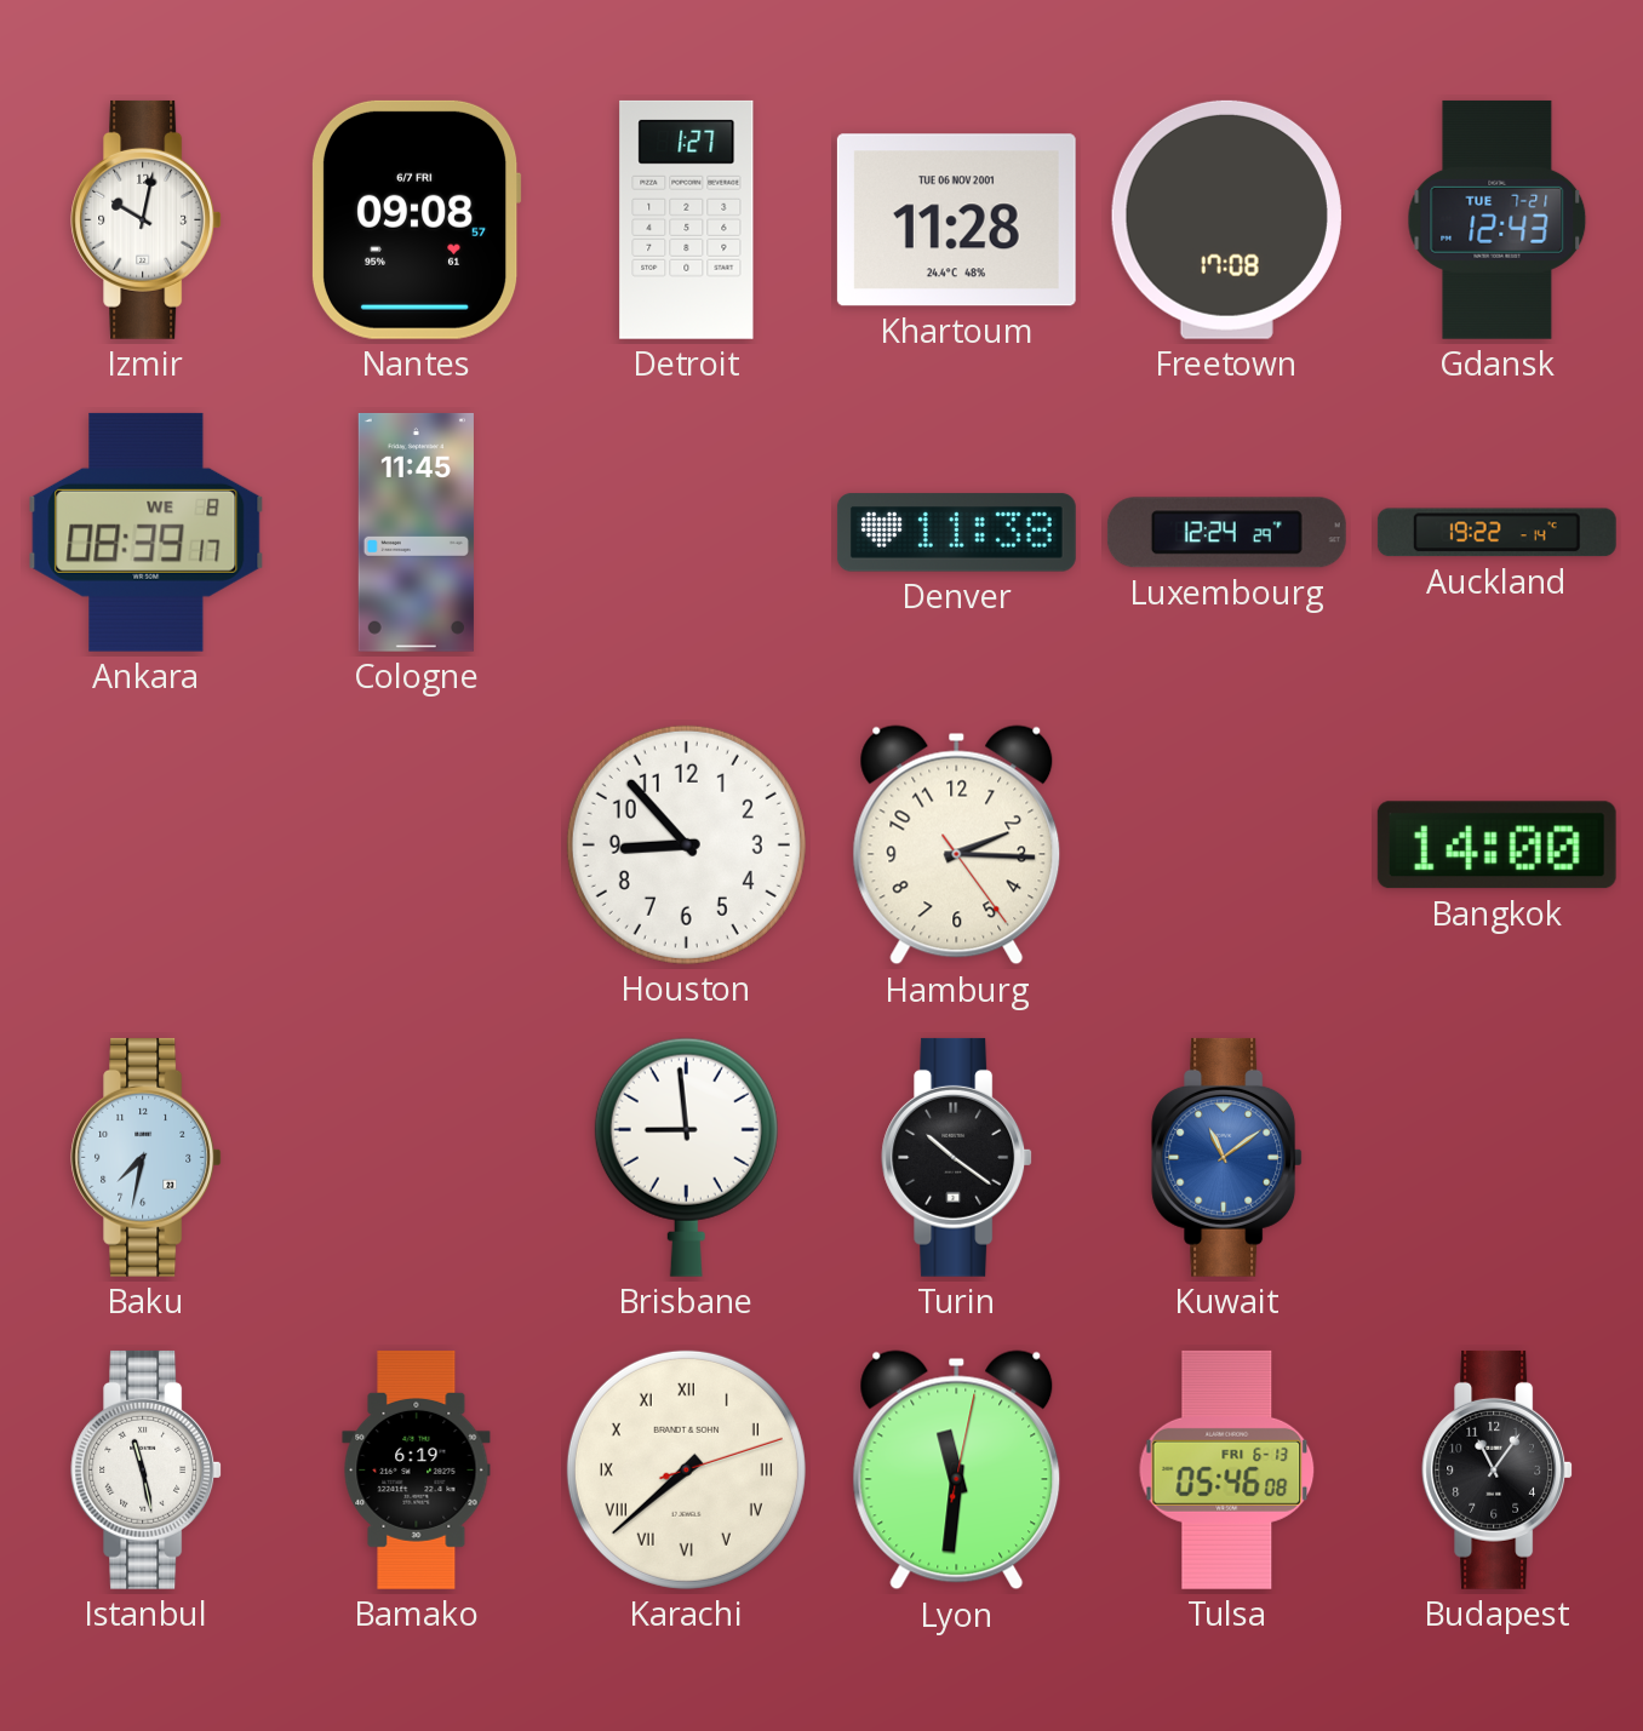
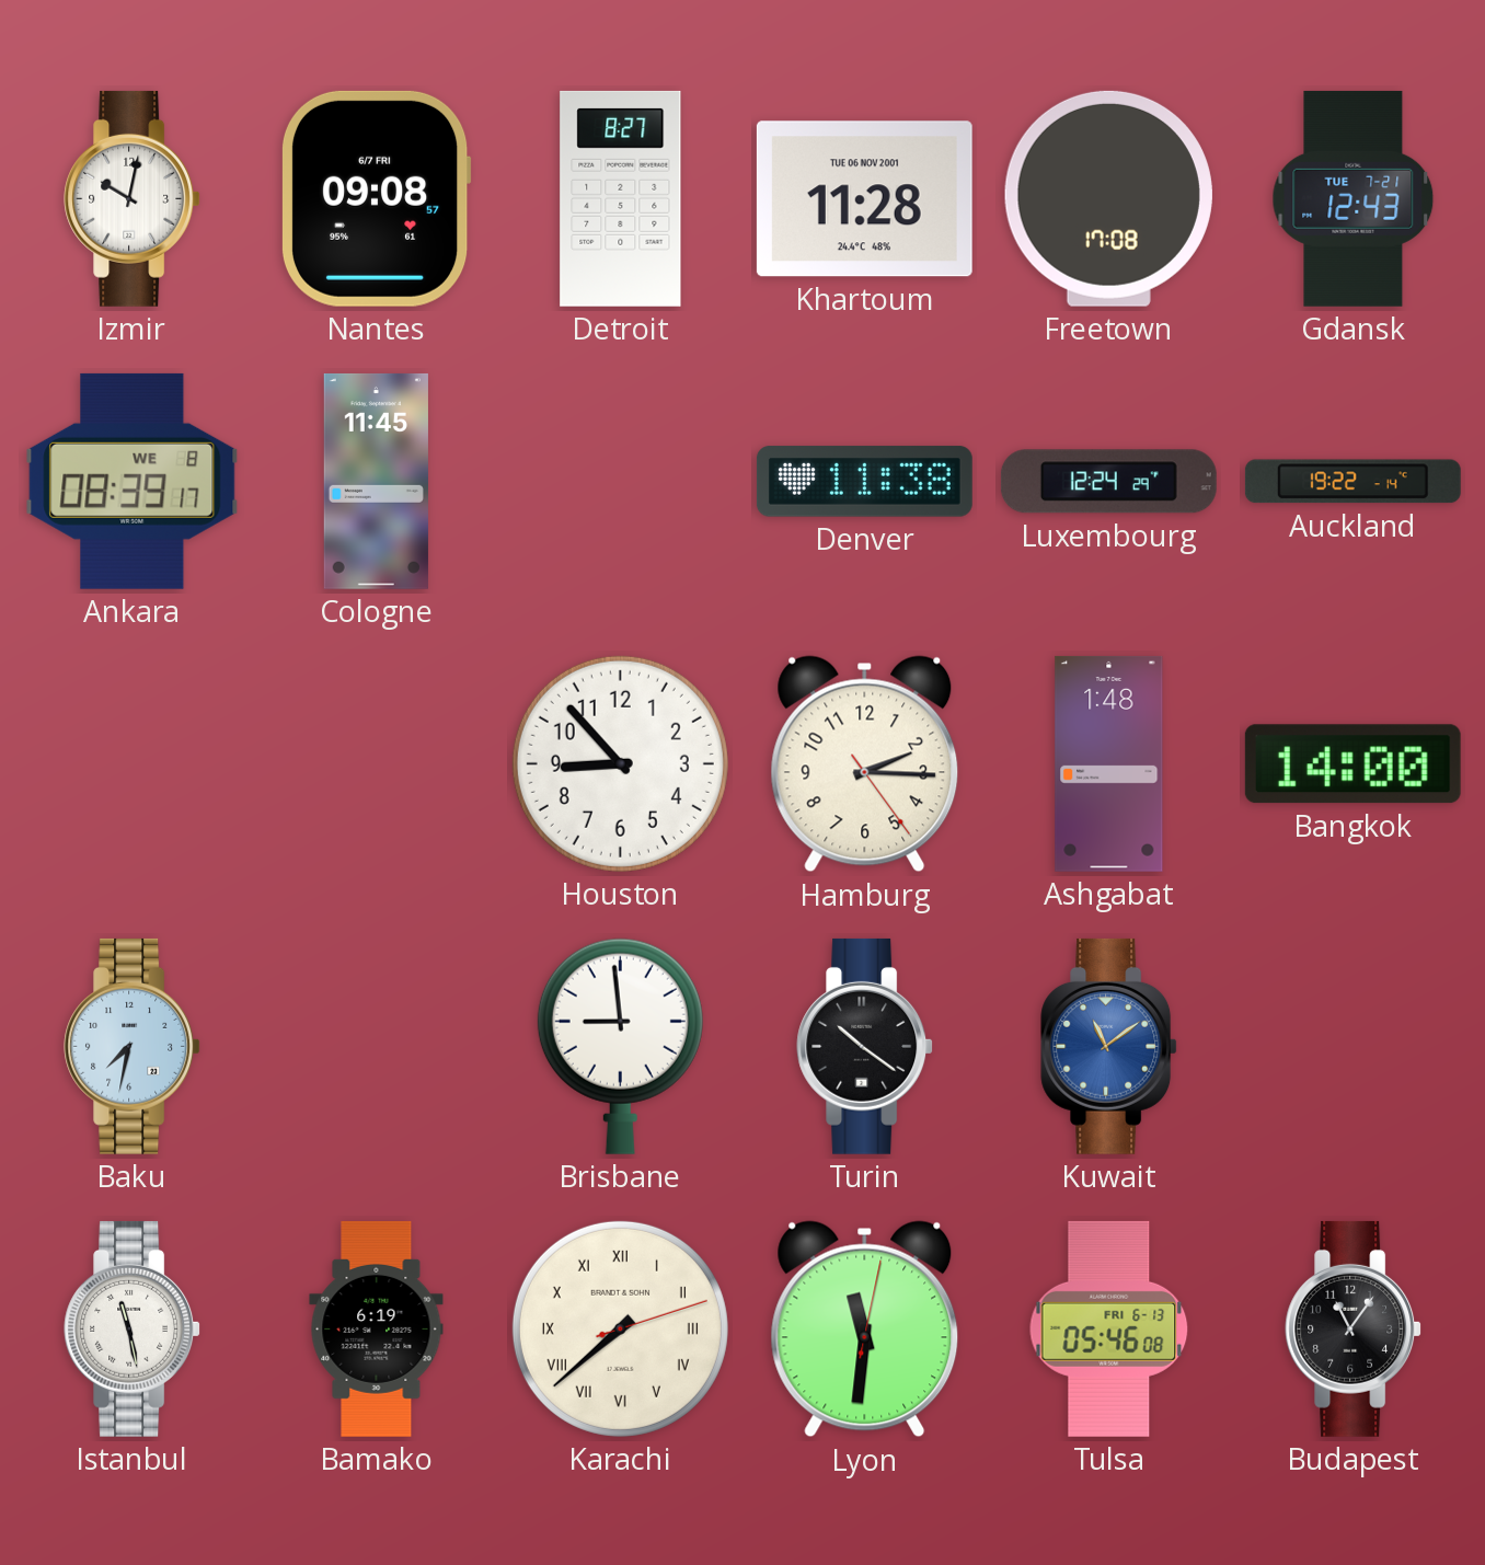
Detroit: 1:27 -> 8:27 (621, 198)
Ashgabat: none -> 1:48 (1109, 763)
